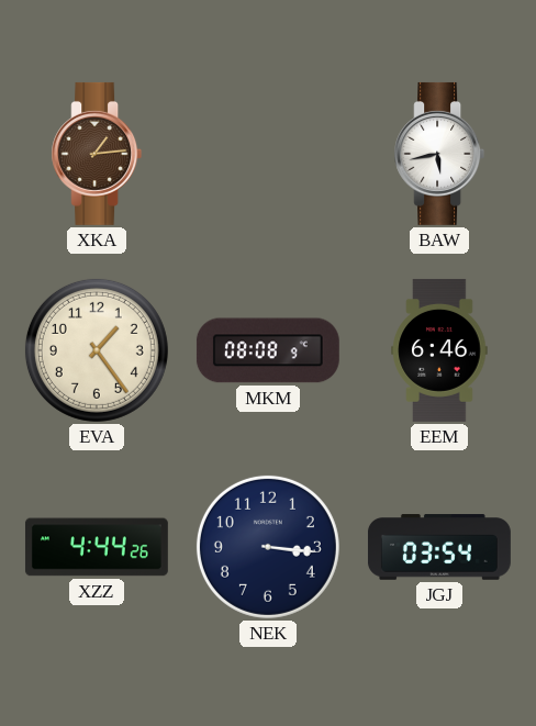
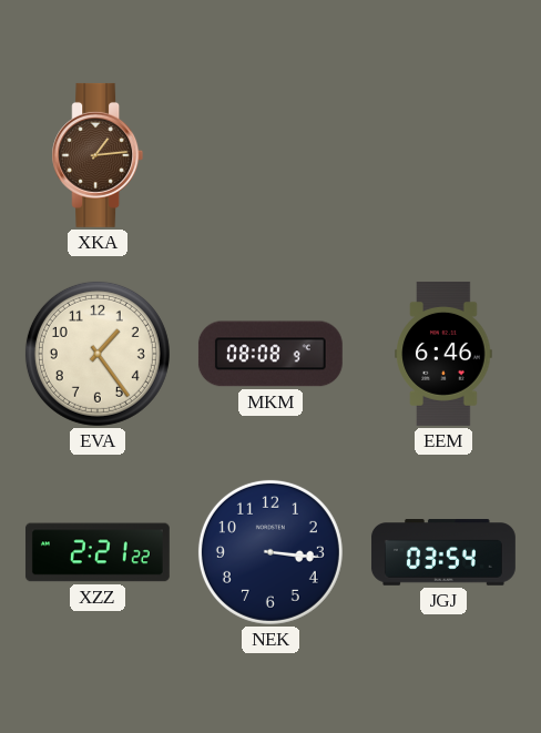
BAW: 5:43 -> none (439, 154)
XZZ: 4:44 -> 2:21 (98, 552)
